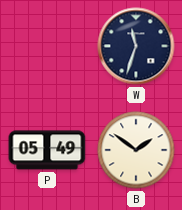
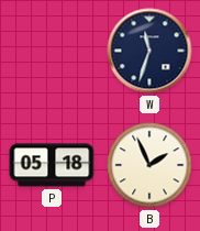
P: 05:49 -> 05:18 (52, 165)
B: 1:51 -> 1:56 (149, 165)
